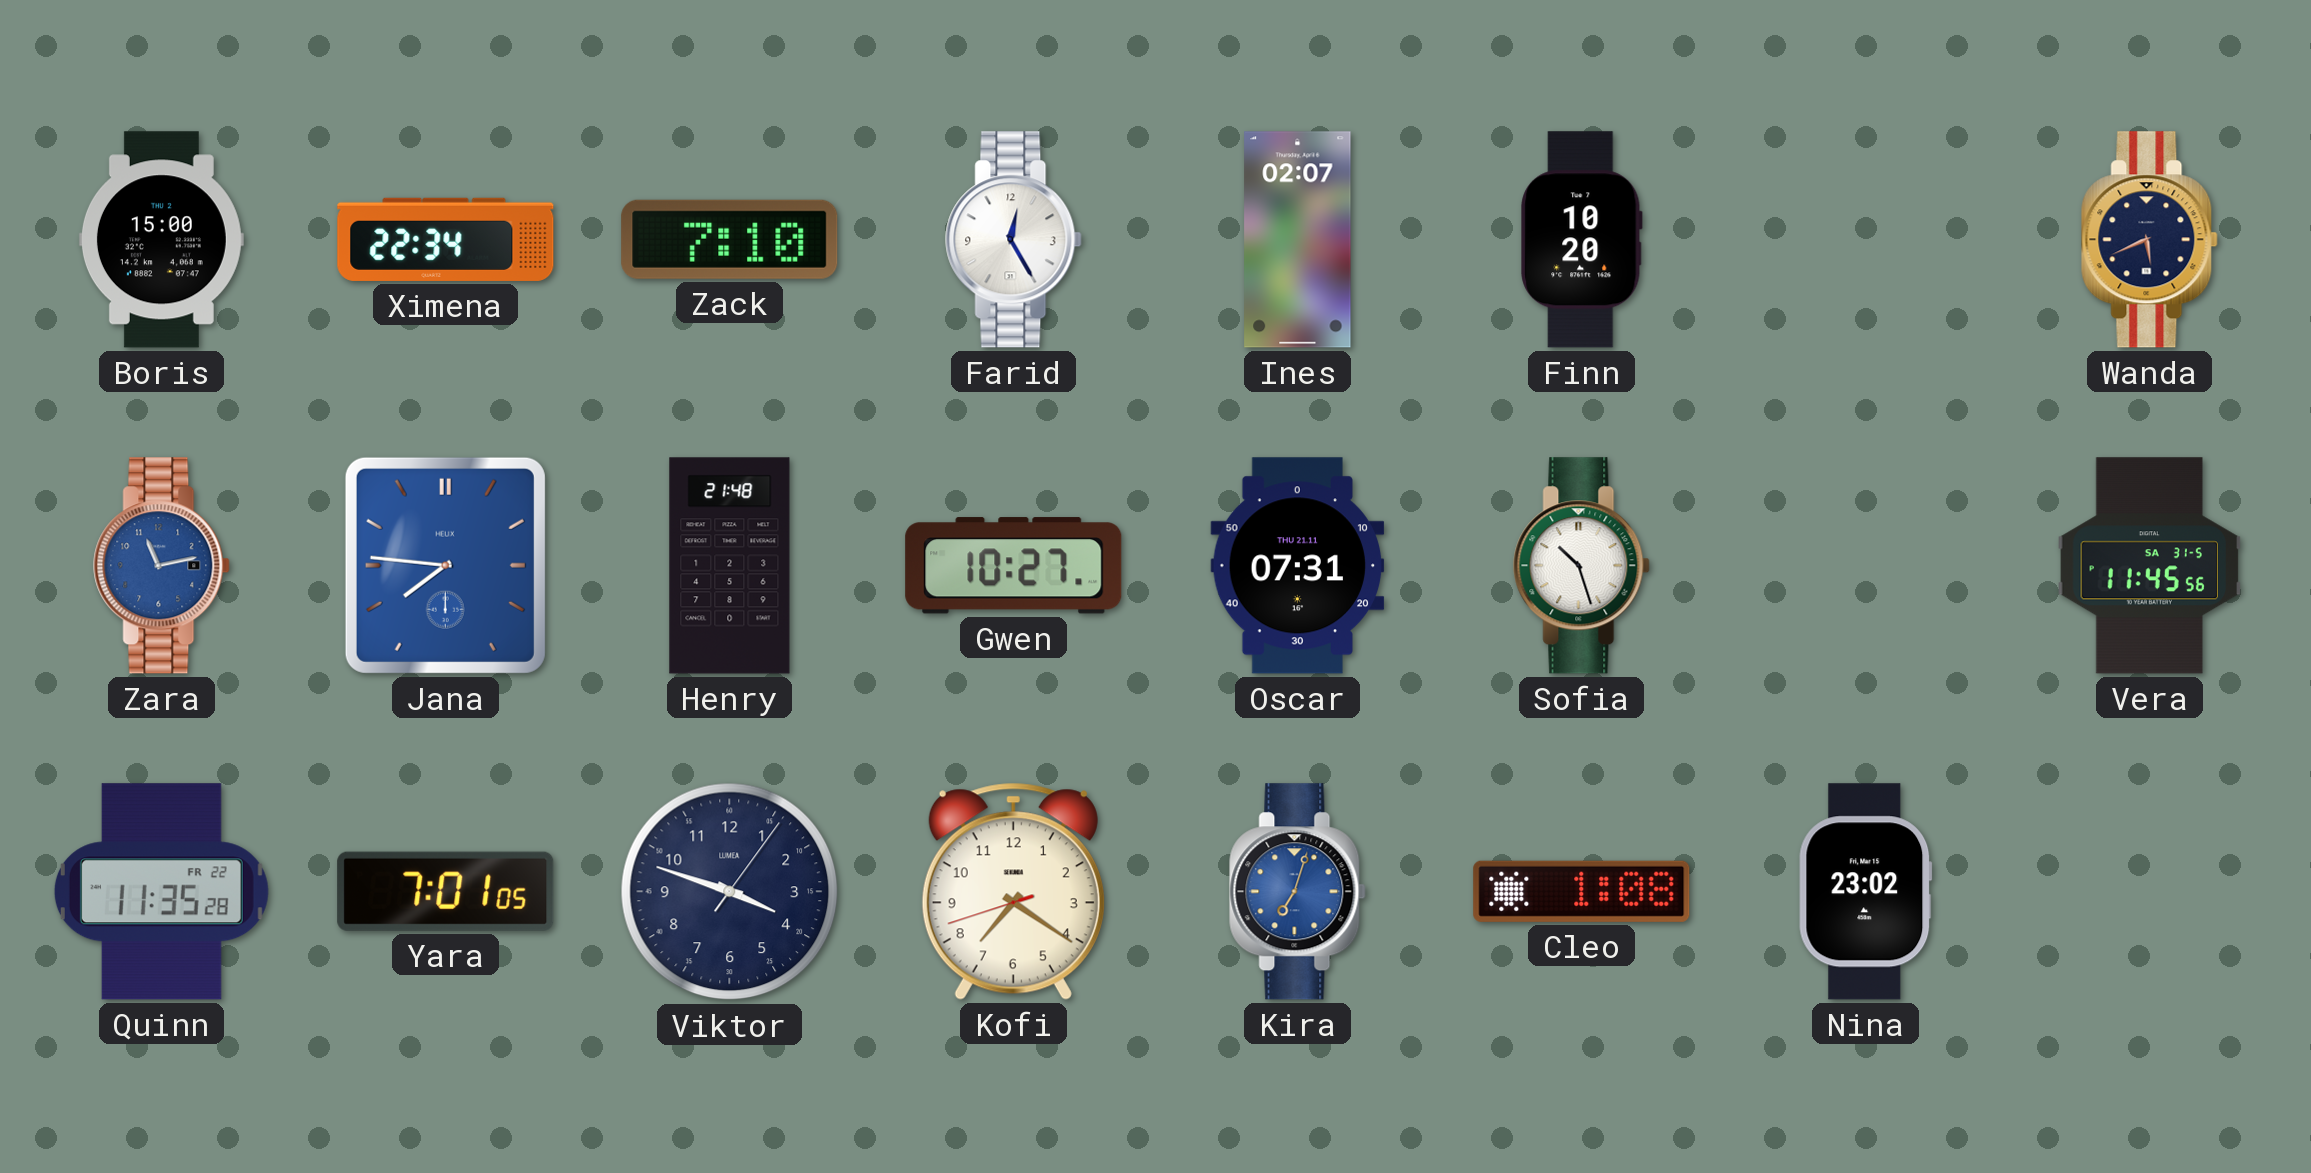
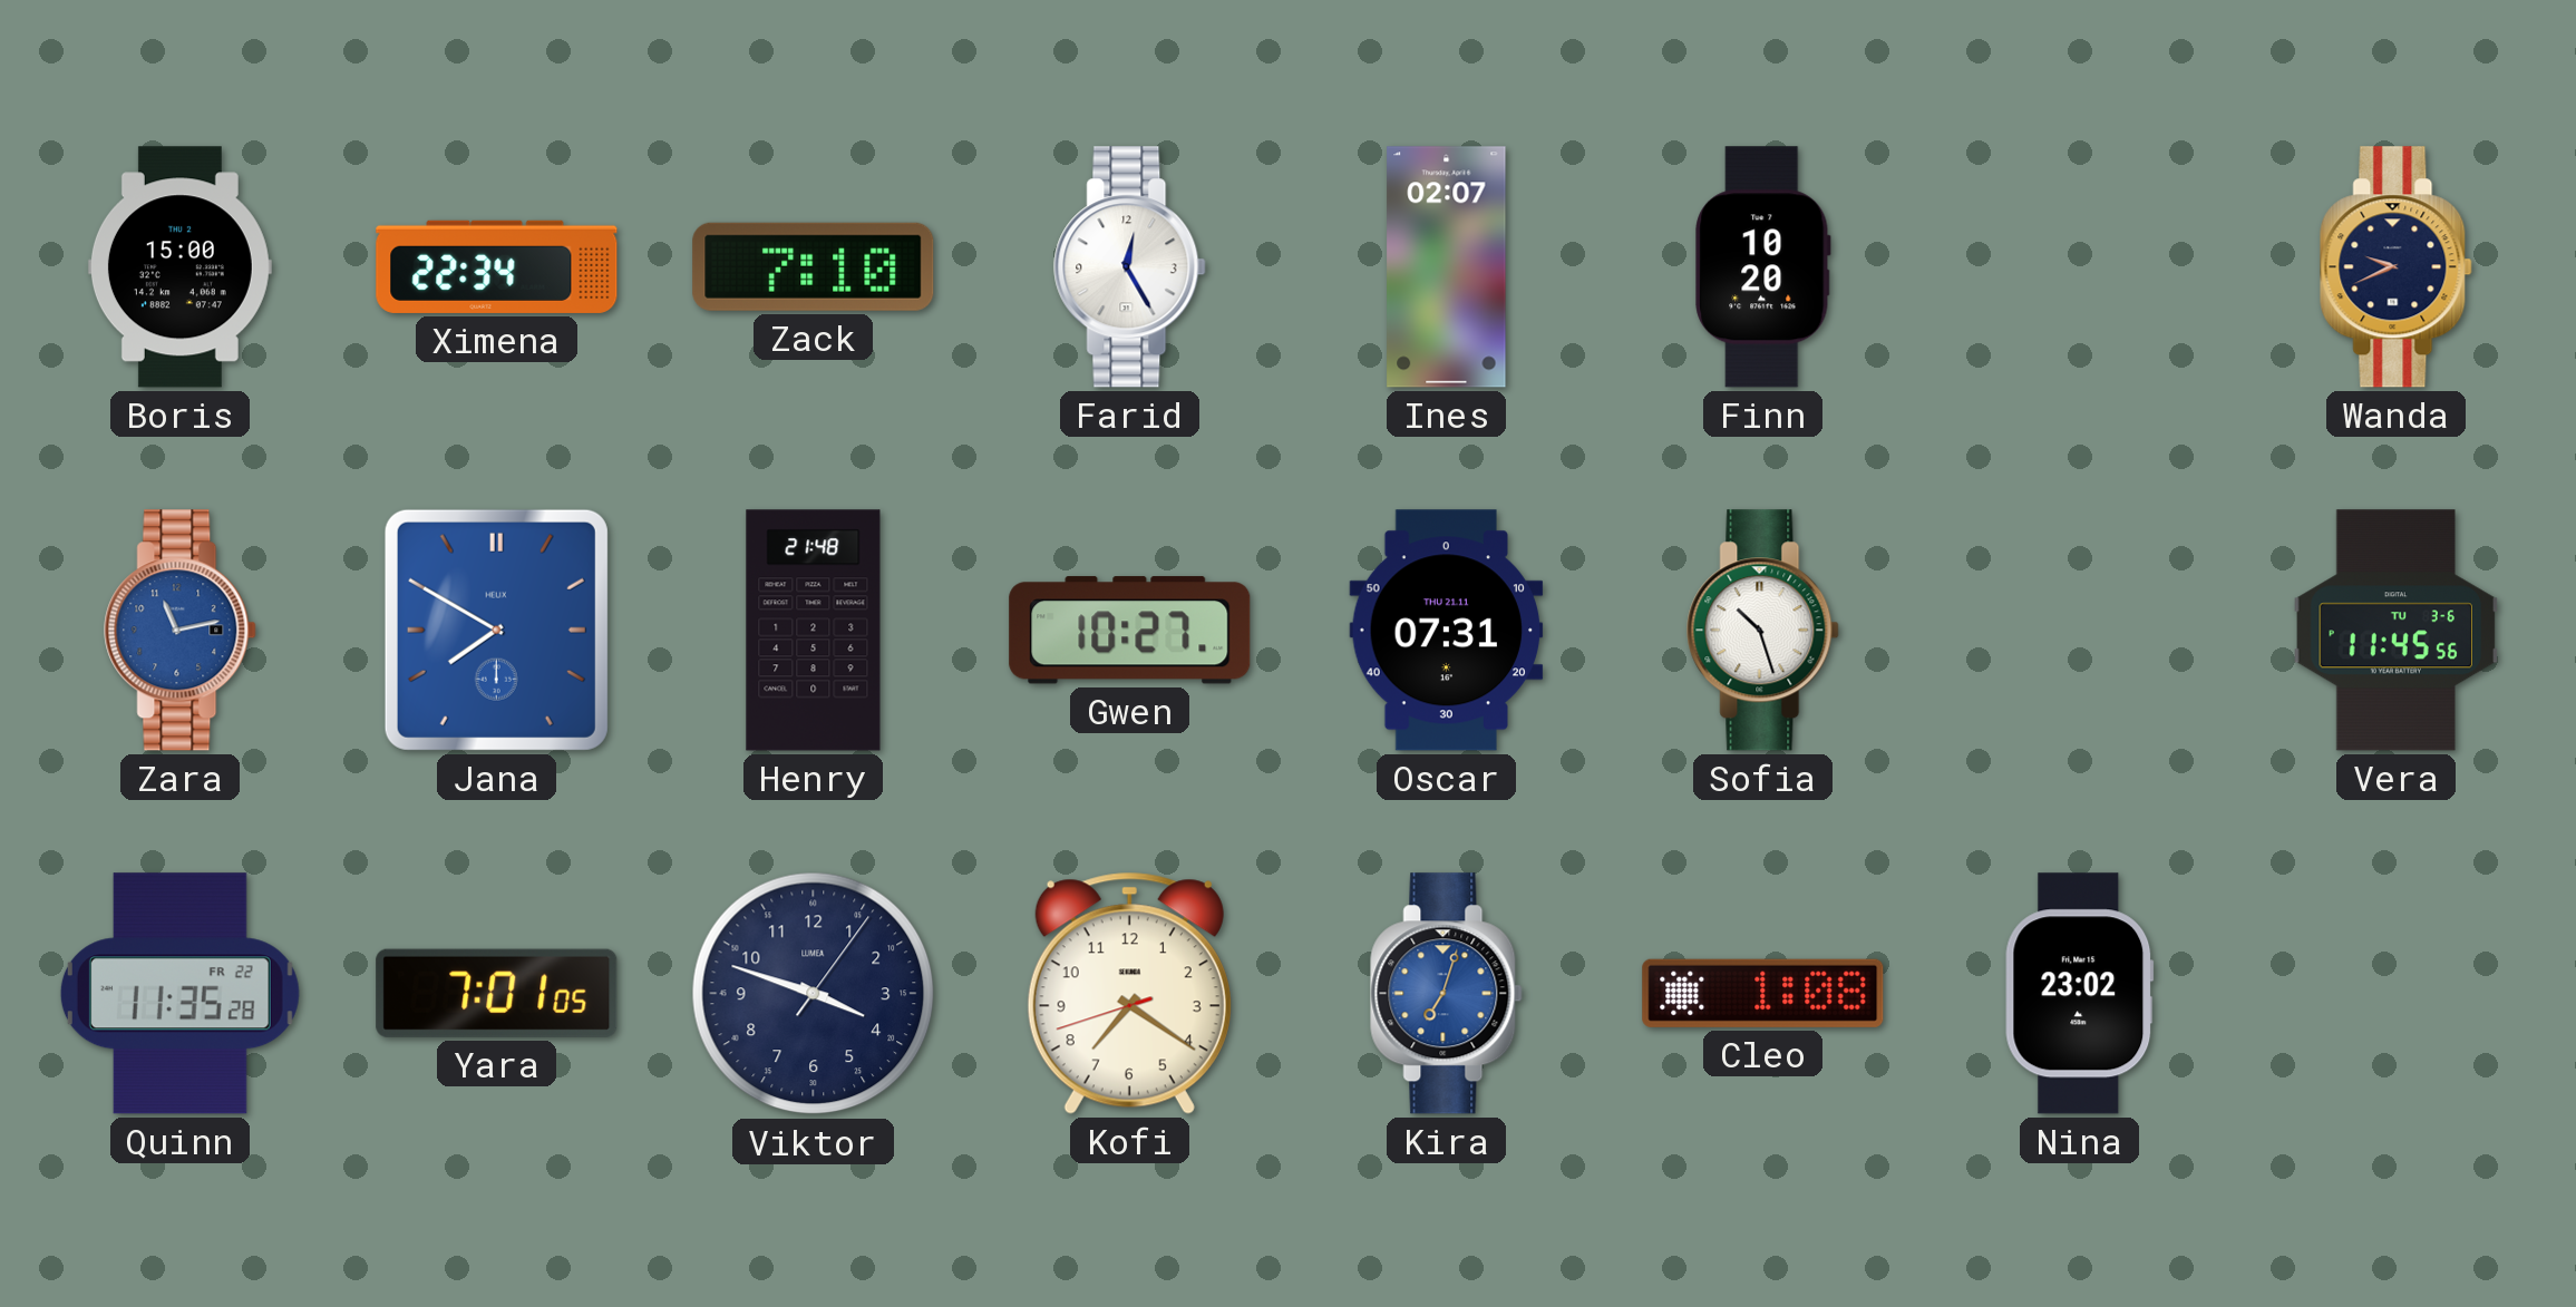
Wanda: 5:41 -> 9:41 (2397, 267)
Jana: 7:46 -> 7:50 (496, 630)
Vera date: SA 31-5 -> TU 3-6 (2397, 631)
